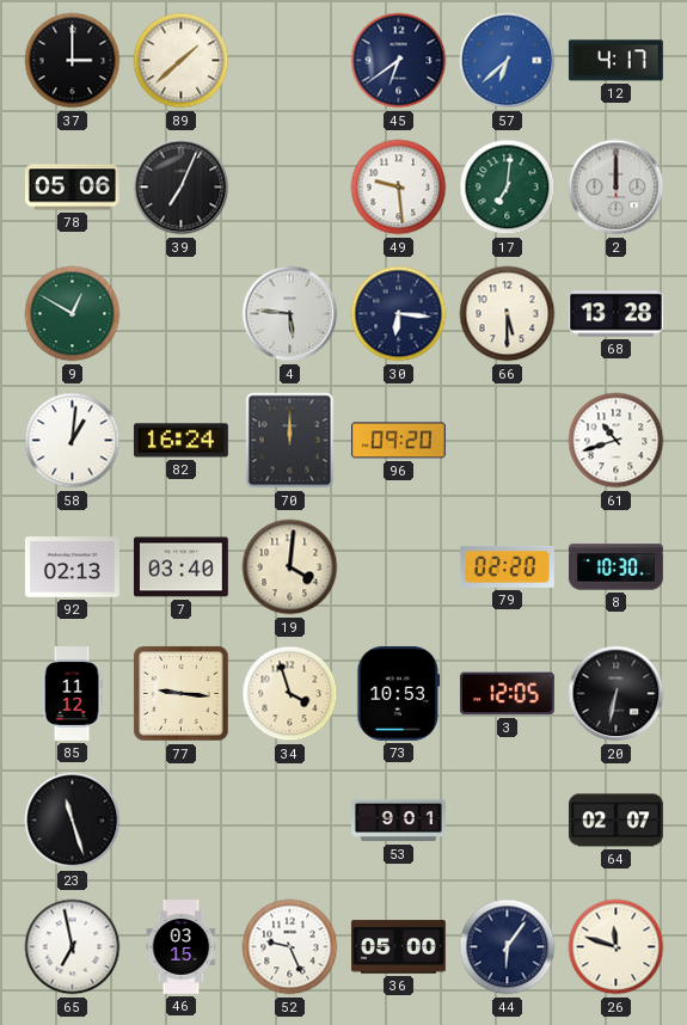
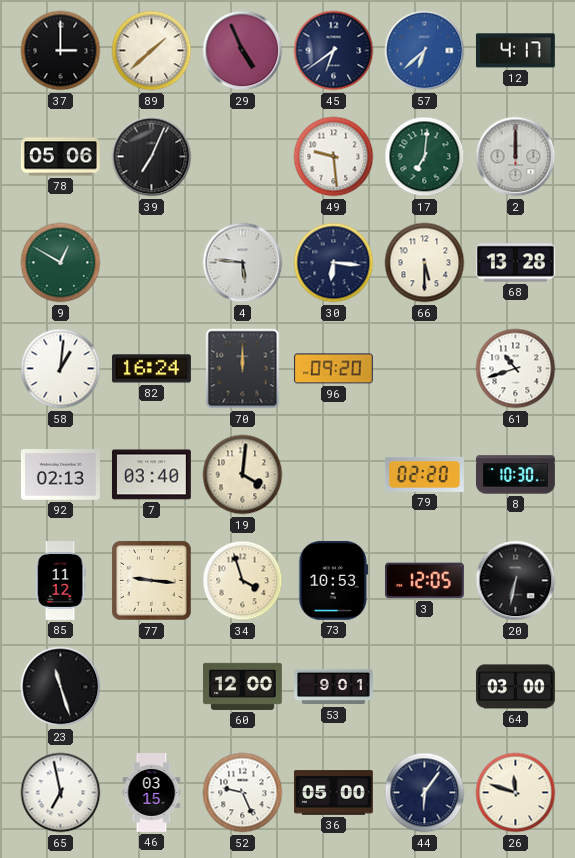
29: none -> 4:56 (243, 51)
60: none -> 12:00 (242, 686)
64: 02:07 -> 03:00 (515, 687)
